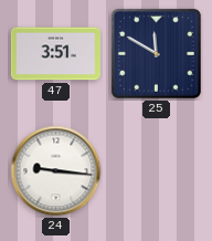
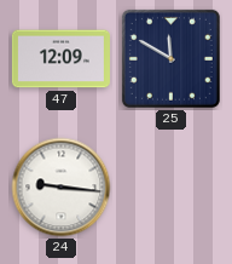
47: 3:51 -> 12:09 (60, 59)
